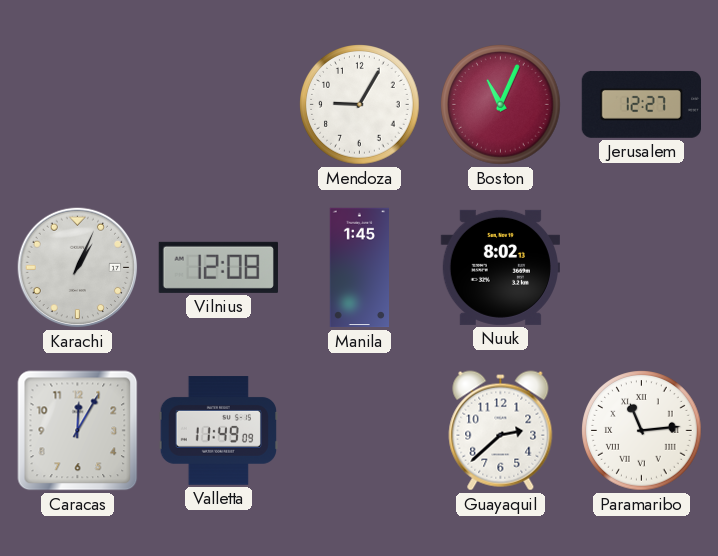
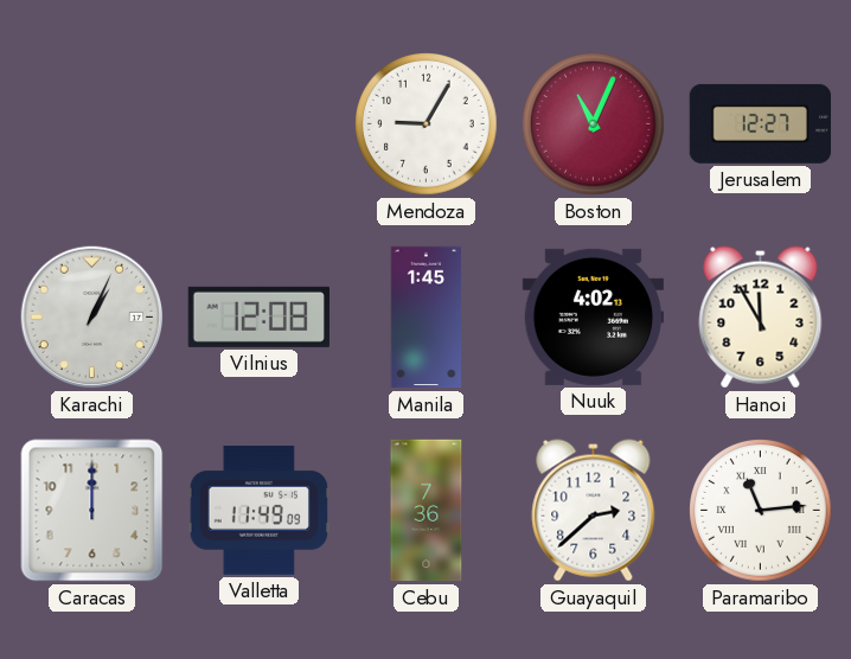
Nuuk: 8:02 -> 4:02 (593, 316)
Hanoi: none -> 11:55 (761, 318)
Caracas: 12:05 -> 12:00 (92, 511)
Cebu: none -> 7:36 (427, 511)
